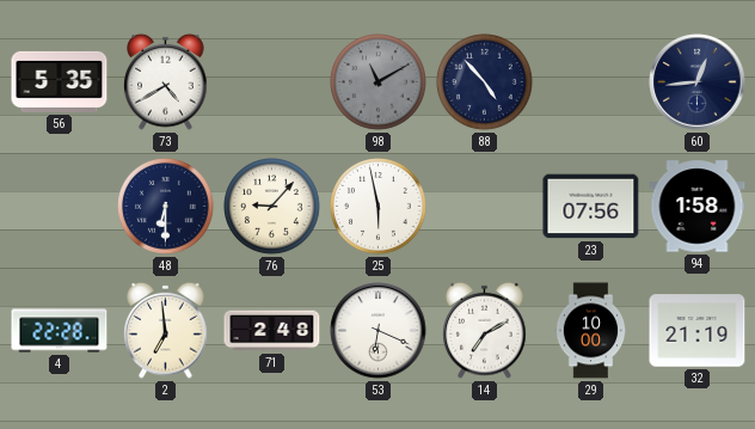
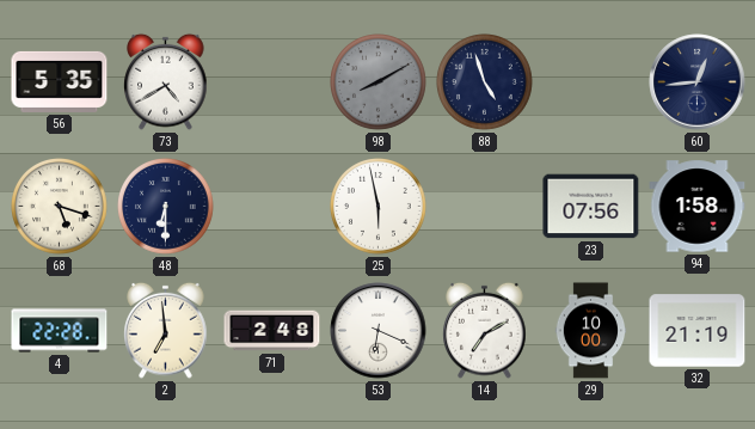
98: 11:10 -> 8:10 (379, 82)
88: 4:53 -> 4:57 (485, 82)
68: none -> 5:18 (60, 207)
76: 9:07 -> none (272, 207)
